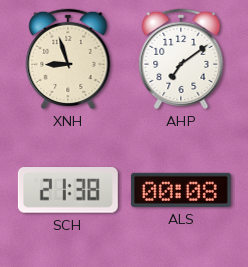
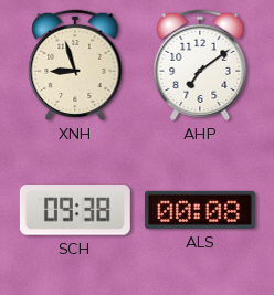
SCH: 21:38 -> 09:38 (75, 211)
